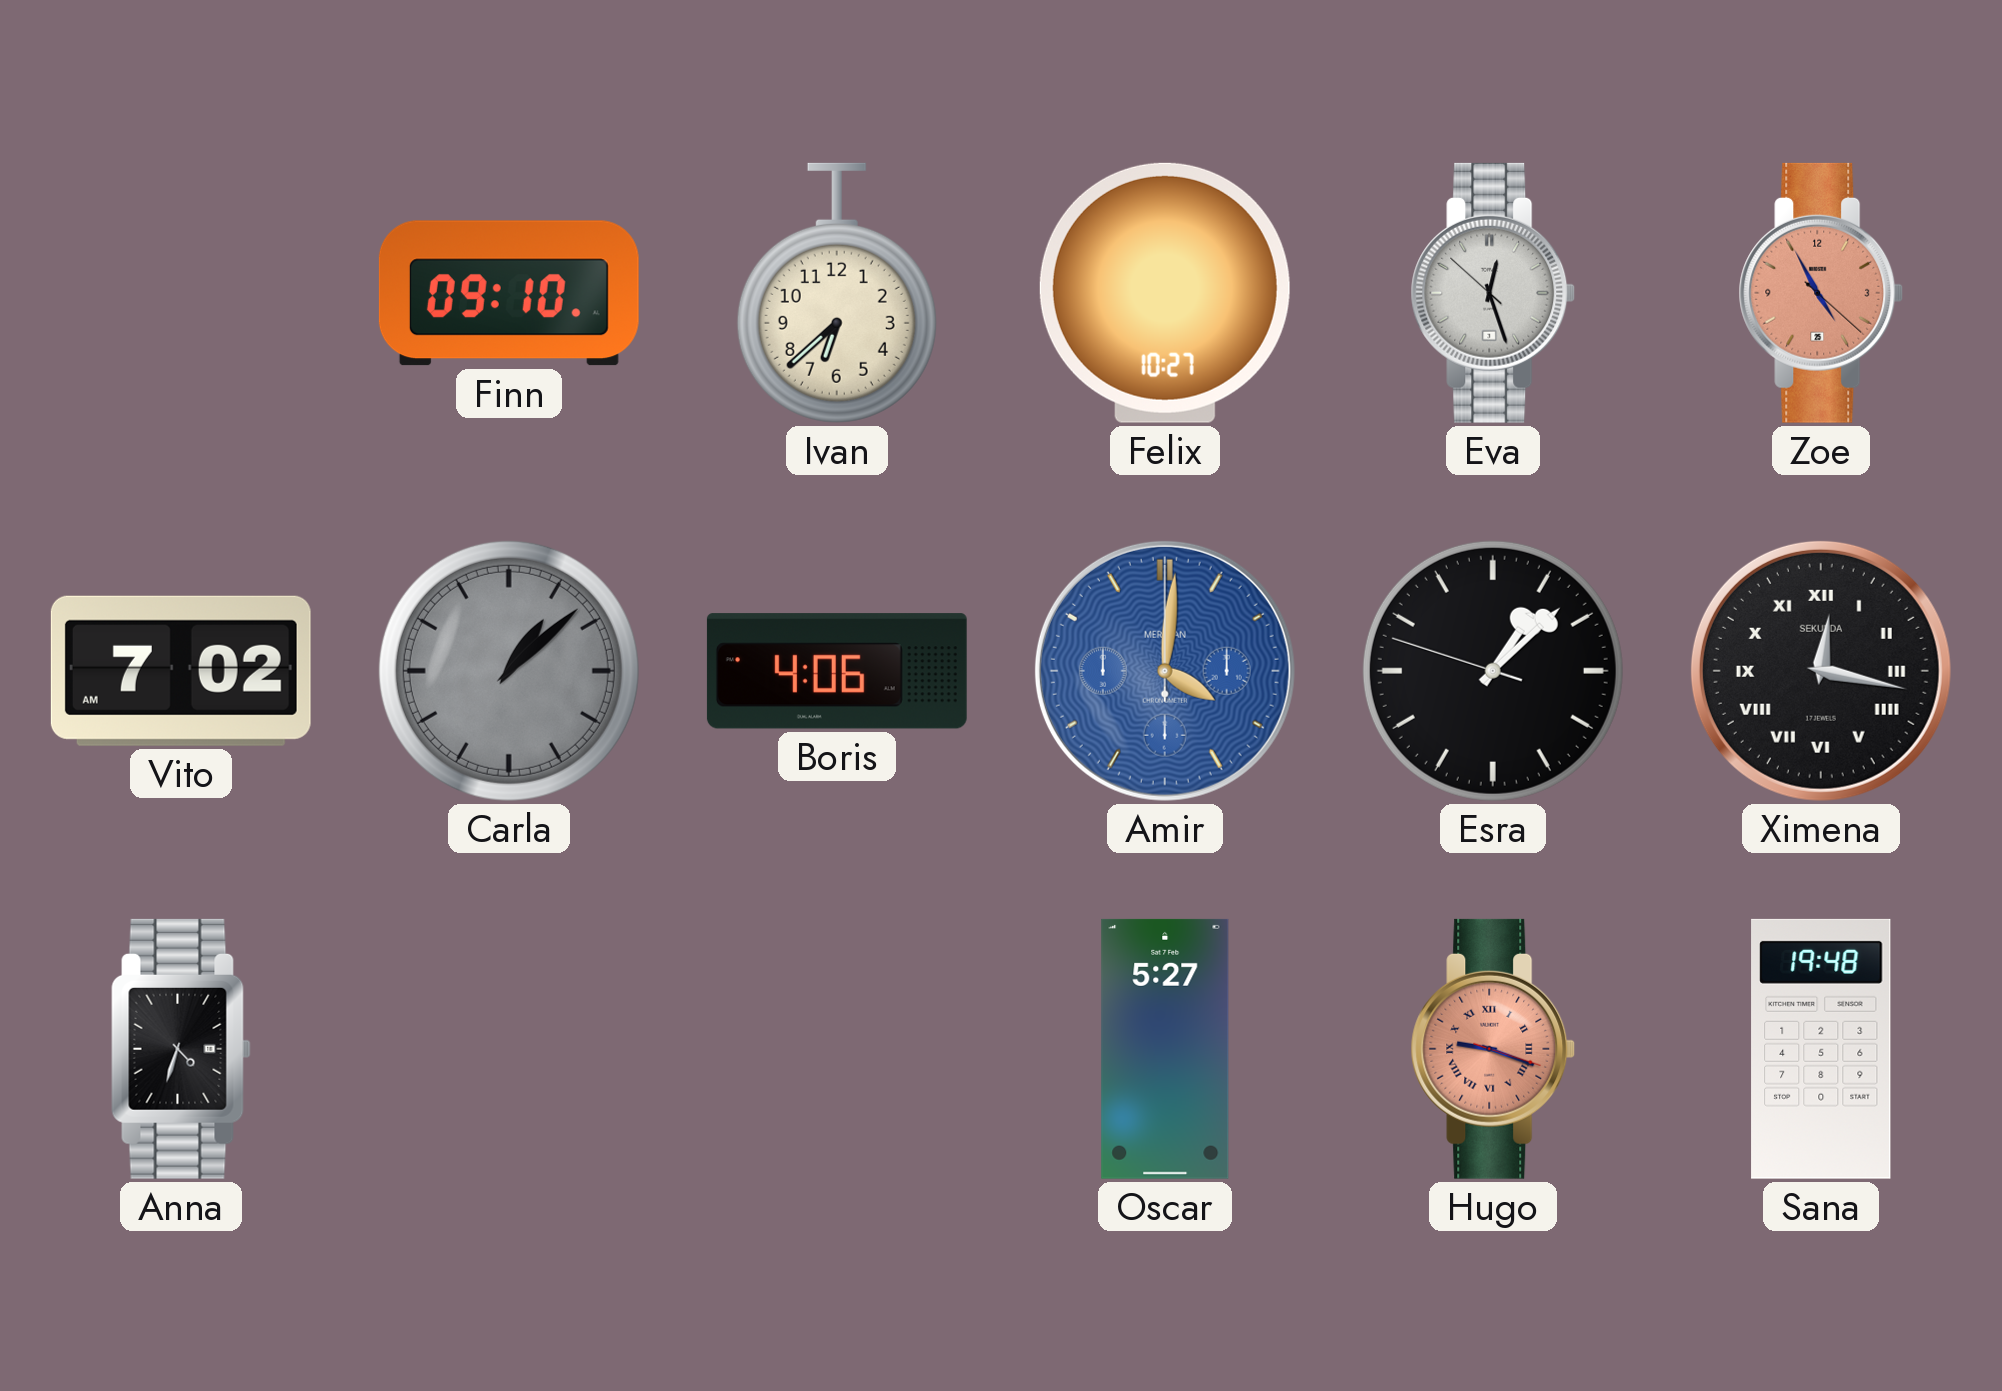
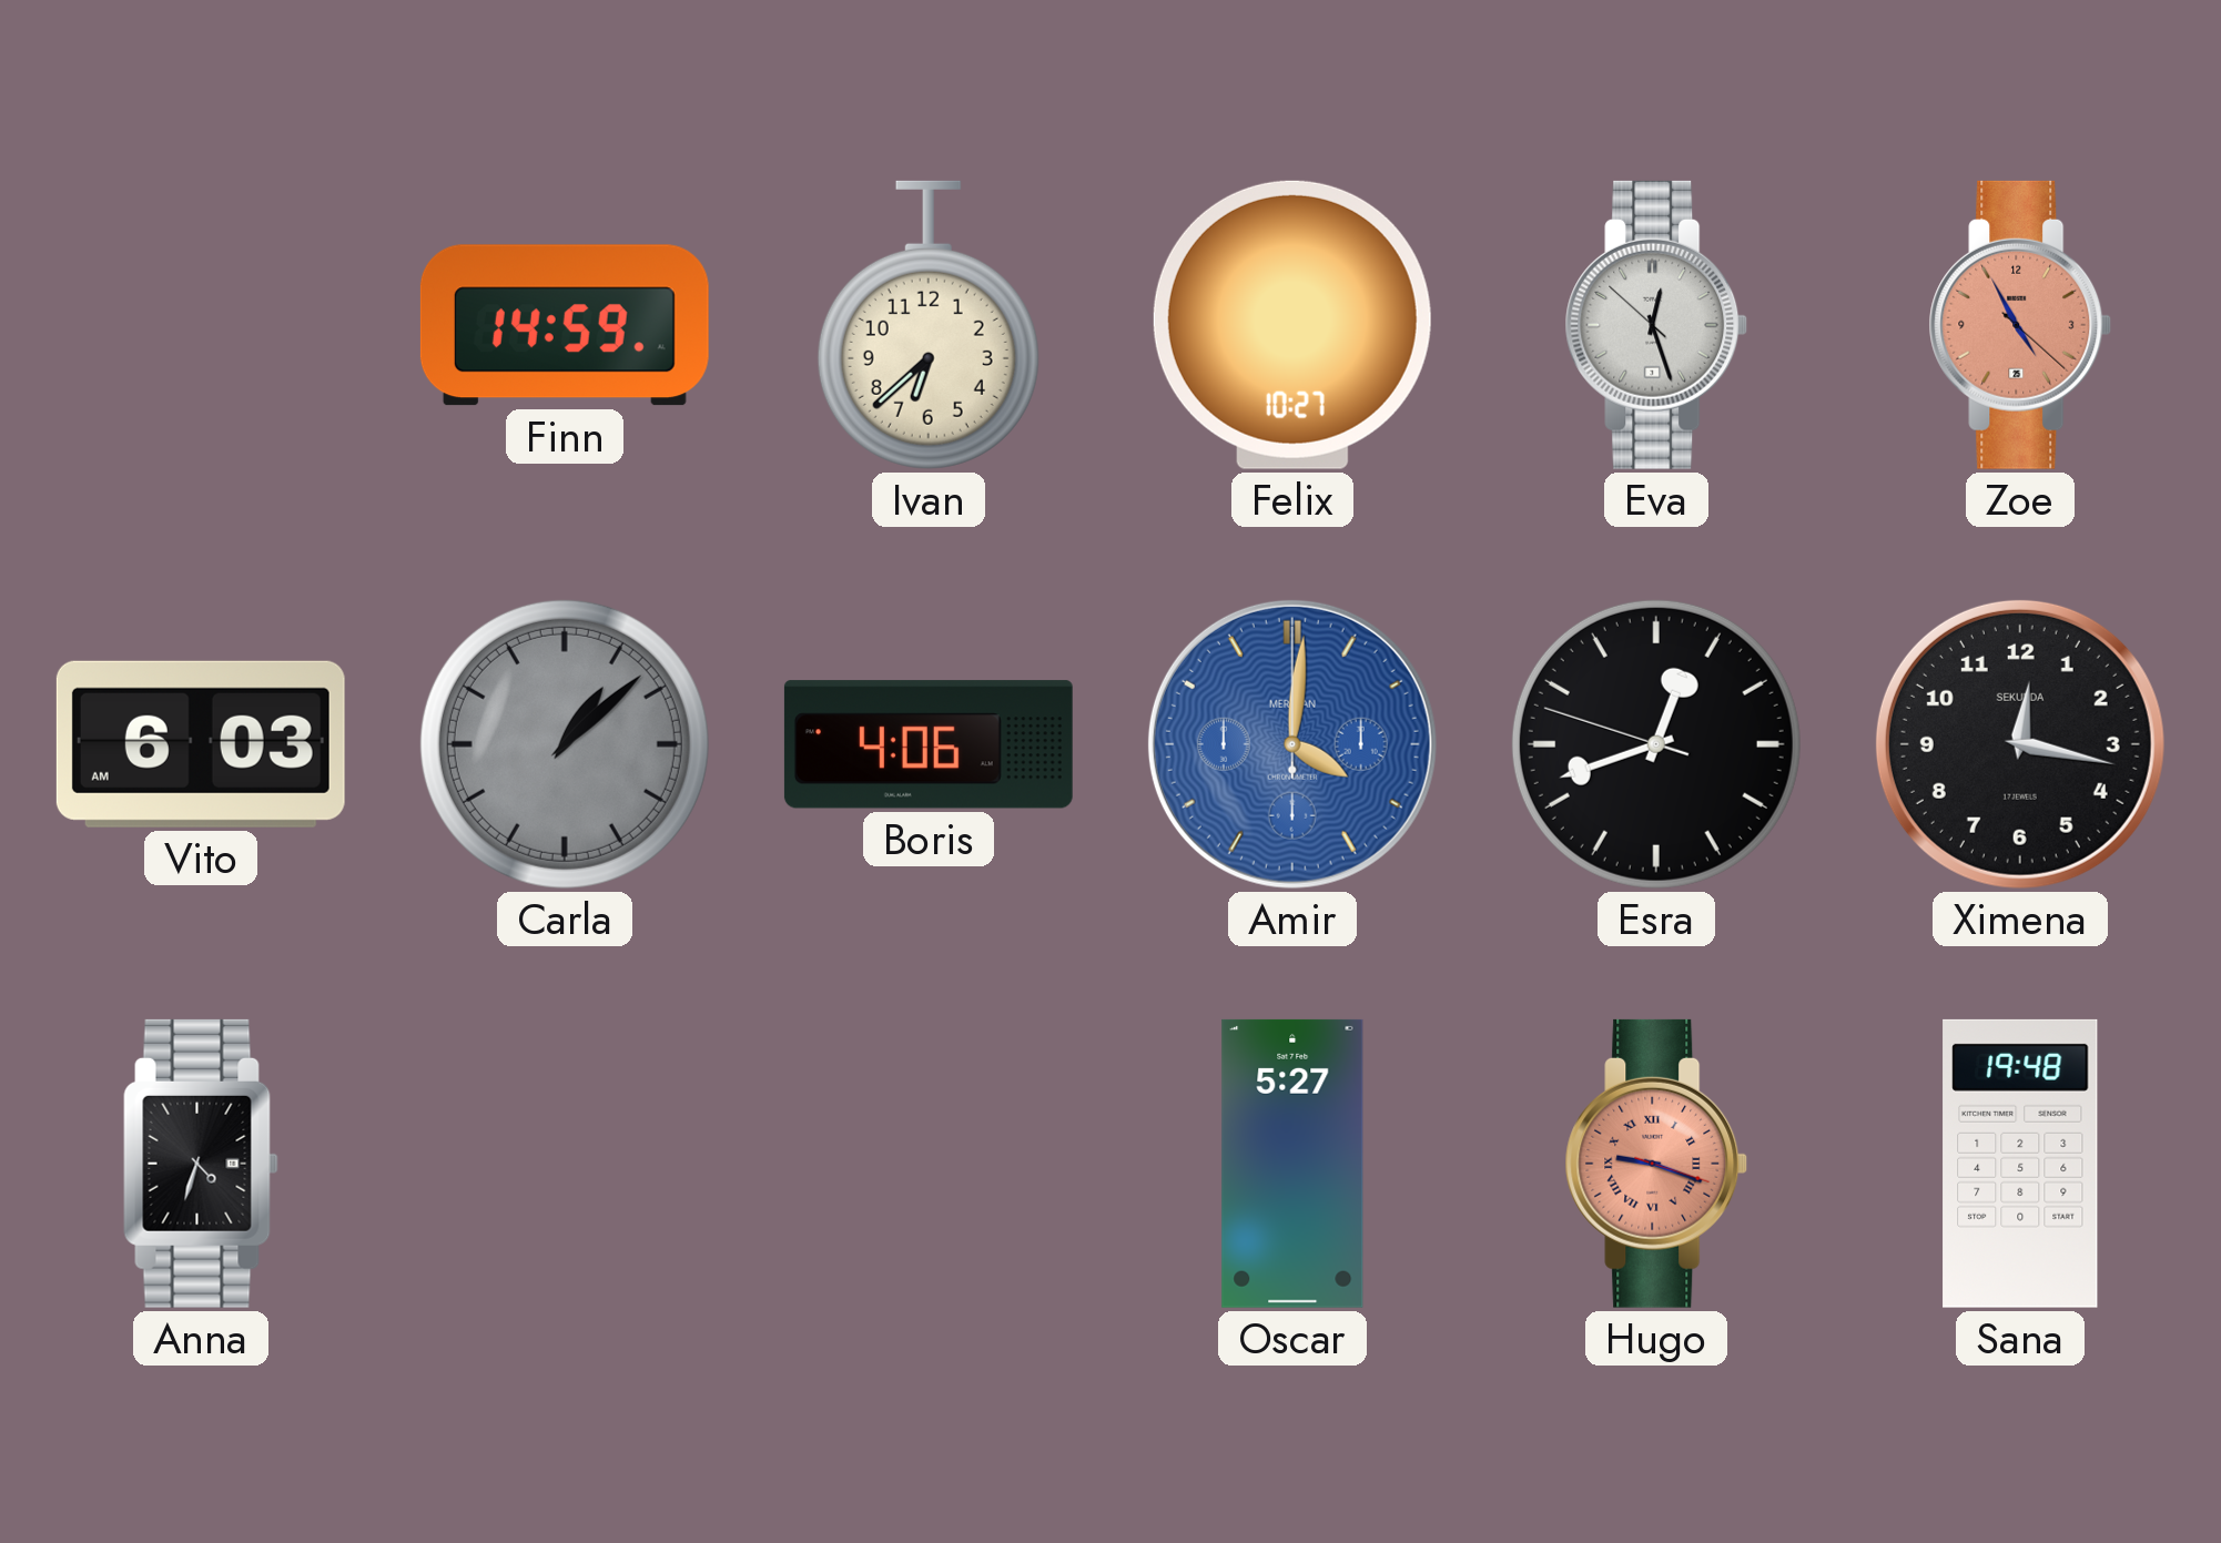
Finn: 09:10 -> 14:59 (565, 325)
Vito: 7:02 -> 6:03 (201, 744)
Esra: 1:07 -> 12:41 (1656, 744)
Ximena numerals: Roman -> Arabic (2020, 744)
